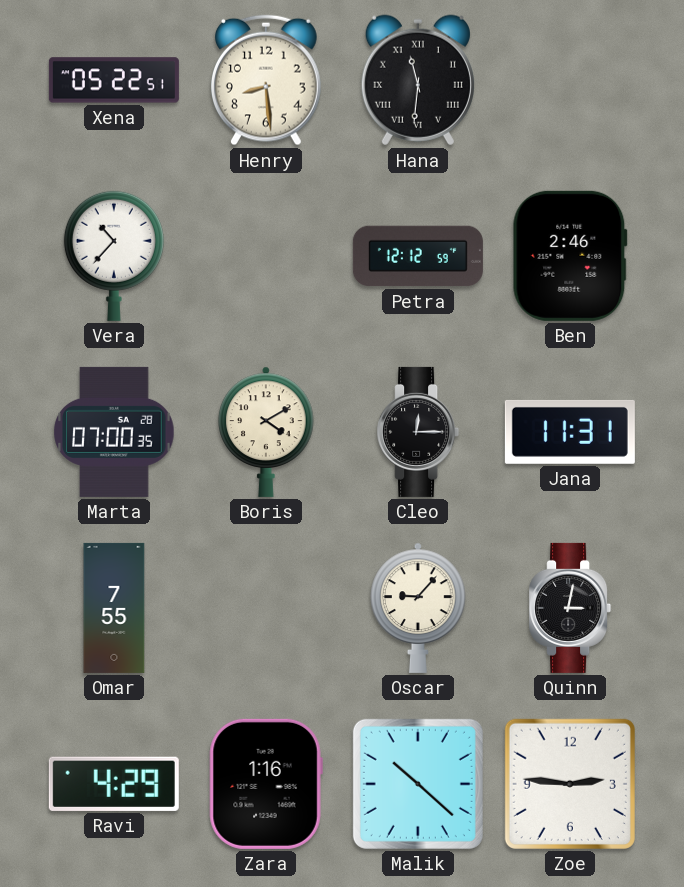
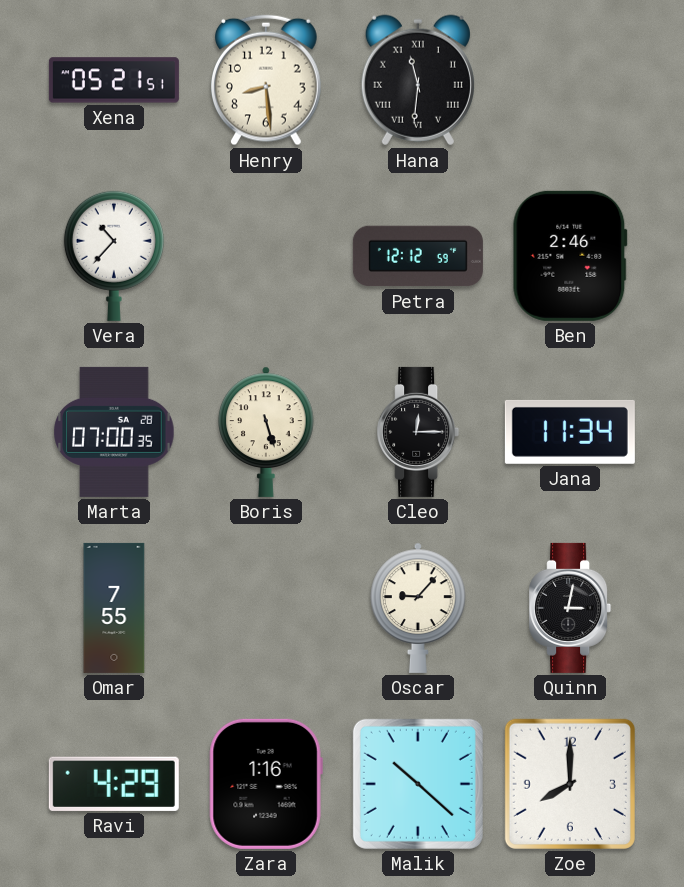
Xena: 05:22 -> 05:21 (114, 80)
Boris: 4:10 -> 5:27 (266, 432)
Jana: 11:31 -> 11:34 (570, 432)
Zoe: 2:46 -> 8:00 (570, 784)
